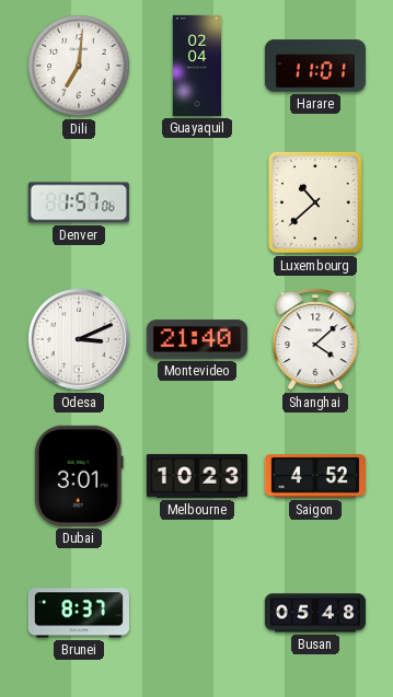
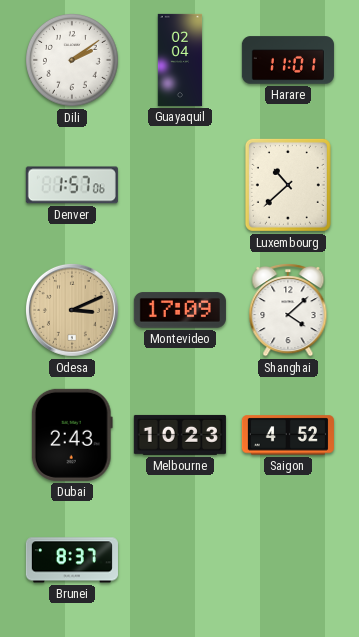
Dili: 7:01 -> 2:09 (73, 61)
Odesa dial: white -> champagne (72, 310)
Montevideo: 21:40 -> 17:09 (180, 310)
Dubai: 3:01 -> 2:43 (72, 435)
Busan: 05:48 -> none (315, 613)
